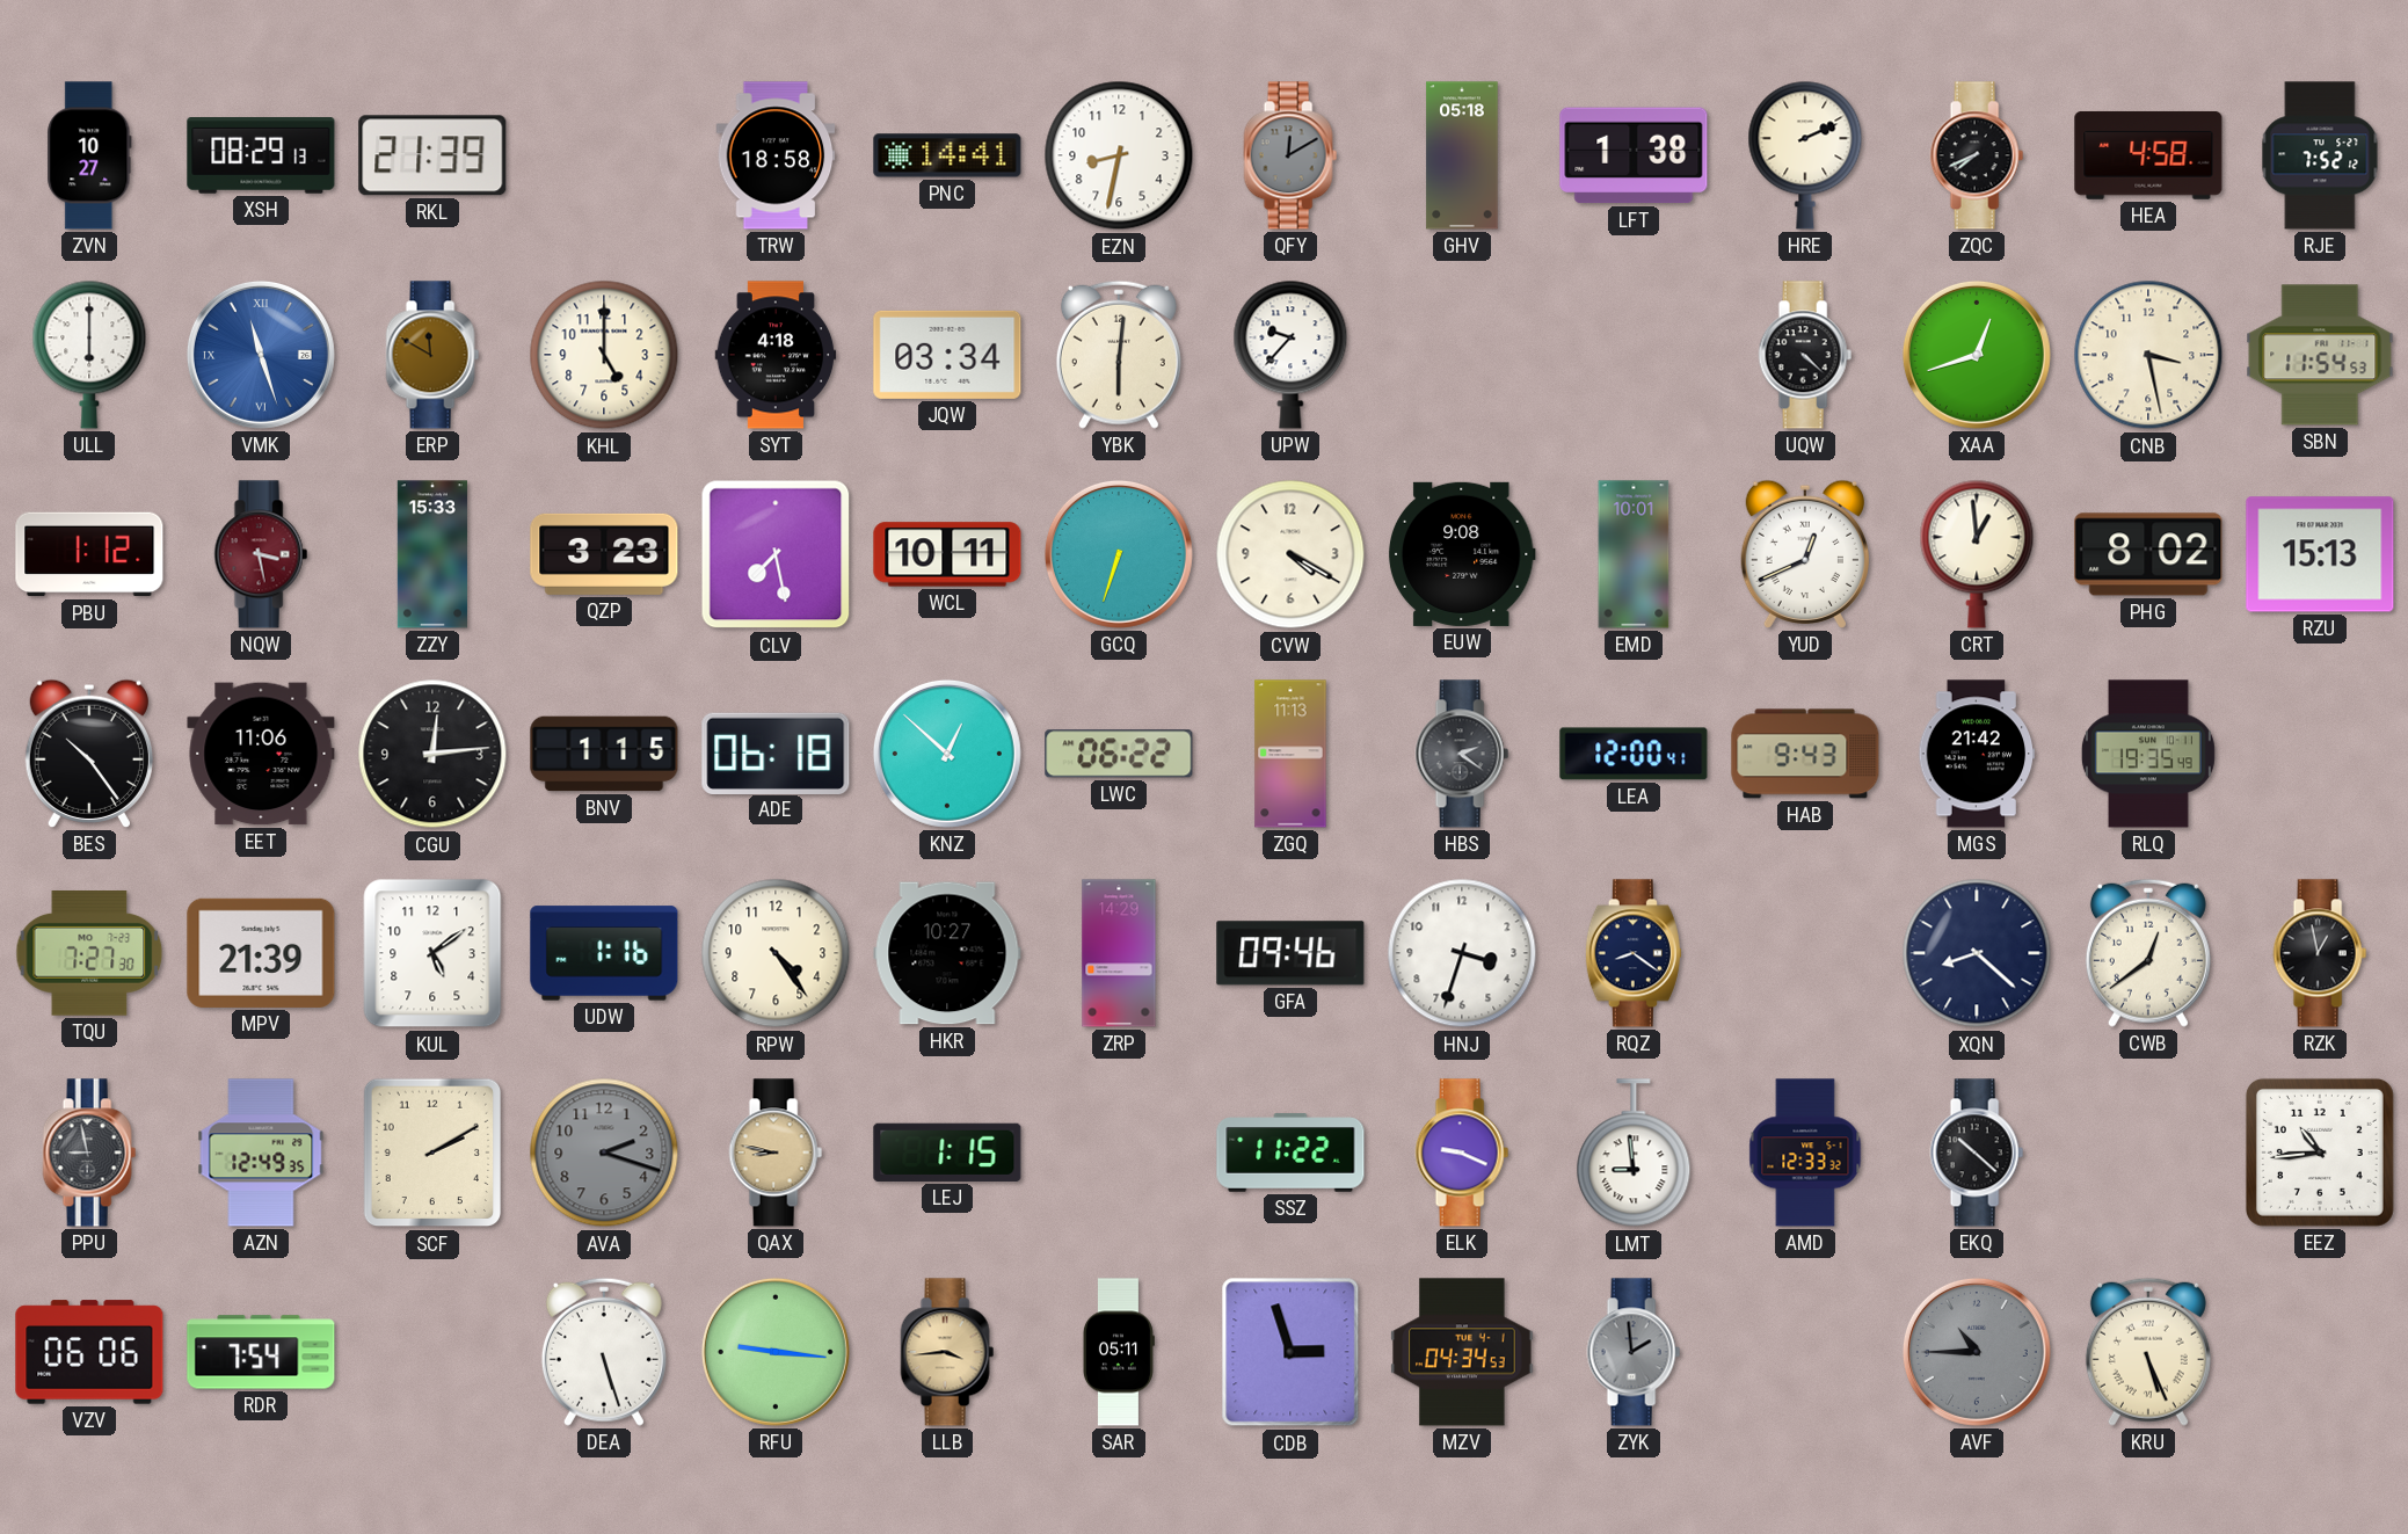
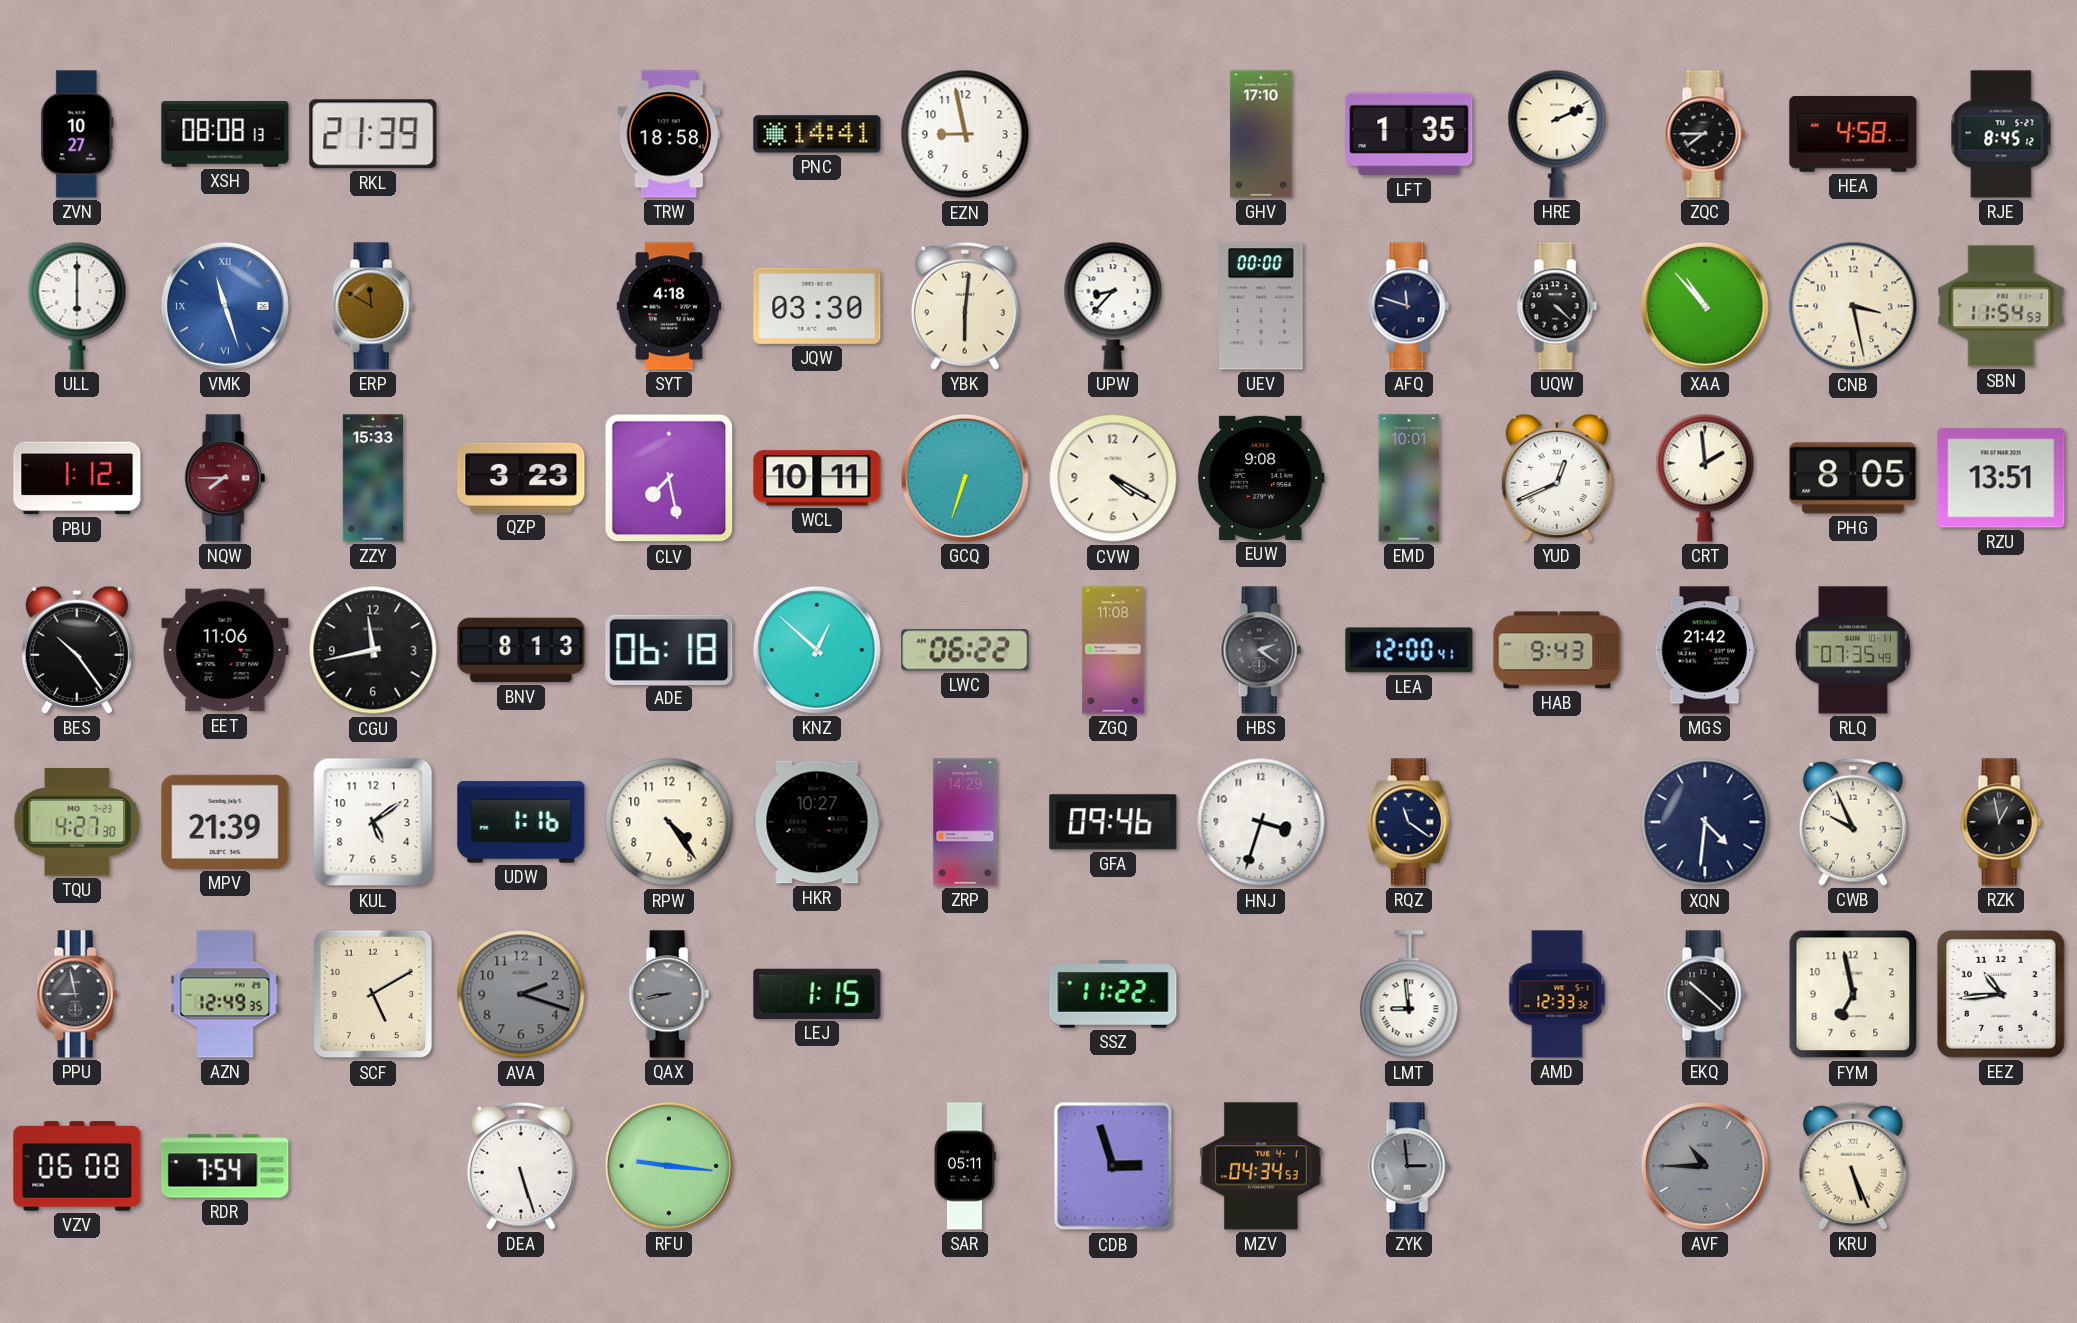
XSH: 08:29 -> 08:08 (225, 135)
EZN: 8:32 -> 8:58 (965, 134)
QFY: 12:10 -> none (1290, 155)
GHV: 05:18 -> 17:10 (1261, 134)
LFT: 1:38 -> 1:35 (1409, 134)
ZQC: 7:41 -> 7:45 (1705, 134)
RJE: 7:52 -> 8:45 (2001, 134)
KHL: 5:00 -> none (604, 355)
JQW: 03:34 -> 03:30 (817, 306)
UPW: 9:37 -> 8:37 (1113, 306)
UEV: none -> 00:00 (1262, 306)
AFQ: none -> 11:48 (1409, 306)
XAA: 12:42 -> 10:53 (1705, 306)
NQW: 3:28 -> 7:45 (225, 478)
CRT: 12:59 -> 1:59 (1705, 478)
PHG: 8:02 -> 8:05 (1853, 478)
RZU: 15:13 -> 13:51 (2001, 478)
CGU: 12:14 -> 11:43 (373, 650)
BNV: 1:15 -> 8:13 (521, 650)
ZGQ: 11:13 -> 11:08 (1113, 650)
RLQ: 19:35 -> 07:35 (1853, 650)
TQU: 7:27 -> 4:27 (77, 822)
RQZ: 8:21 -> 11:21 (1409, 822)
XQN: 8:22 -> 4:31 (1705, 822)
CWB: 12:39 -> 9:56 (1853, 822)
SCF: 2:10 -> 5:10 (372, 994)
QAX: 8:47 -> 8:43 (669, 994)
QAX dial: champagne -> grey (669, 994)
ELK: 9:19 -> none (1462, 1153)
FYM: none -> 6:58 (1853, 994)
VZV: 06:06 -> 06:08 (77, 1166)
LLB: 3:44 -> none (947, 1352)
ZYK: 1:59 -> 2:59 (1409, 1166)
